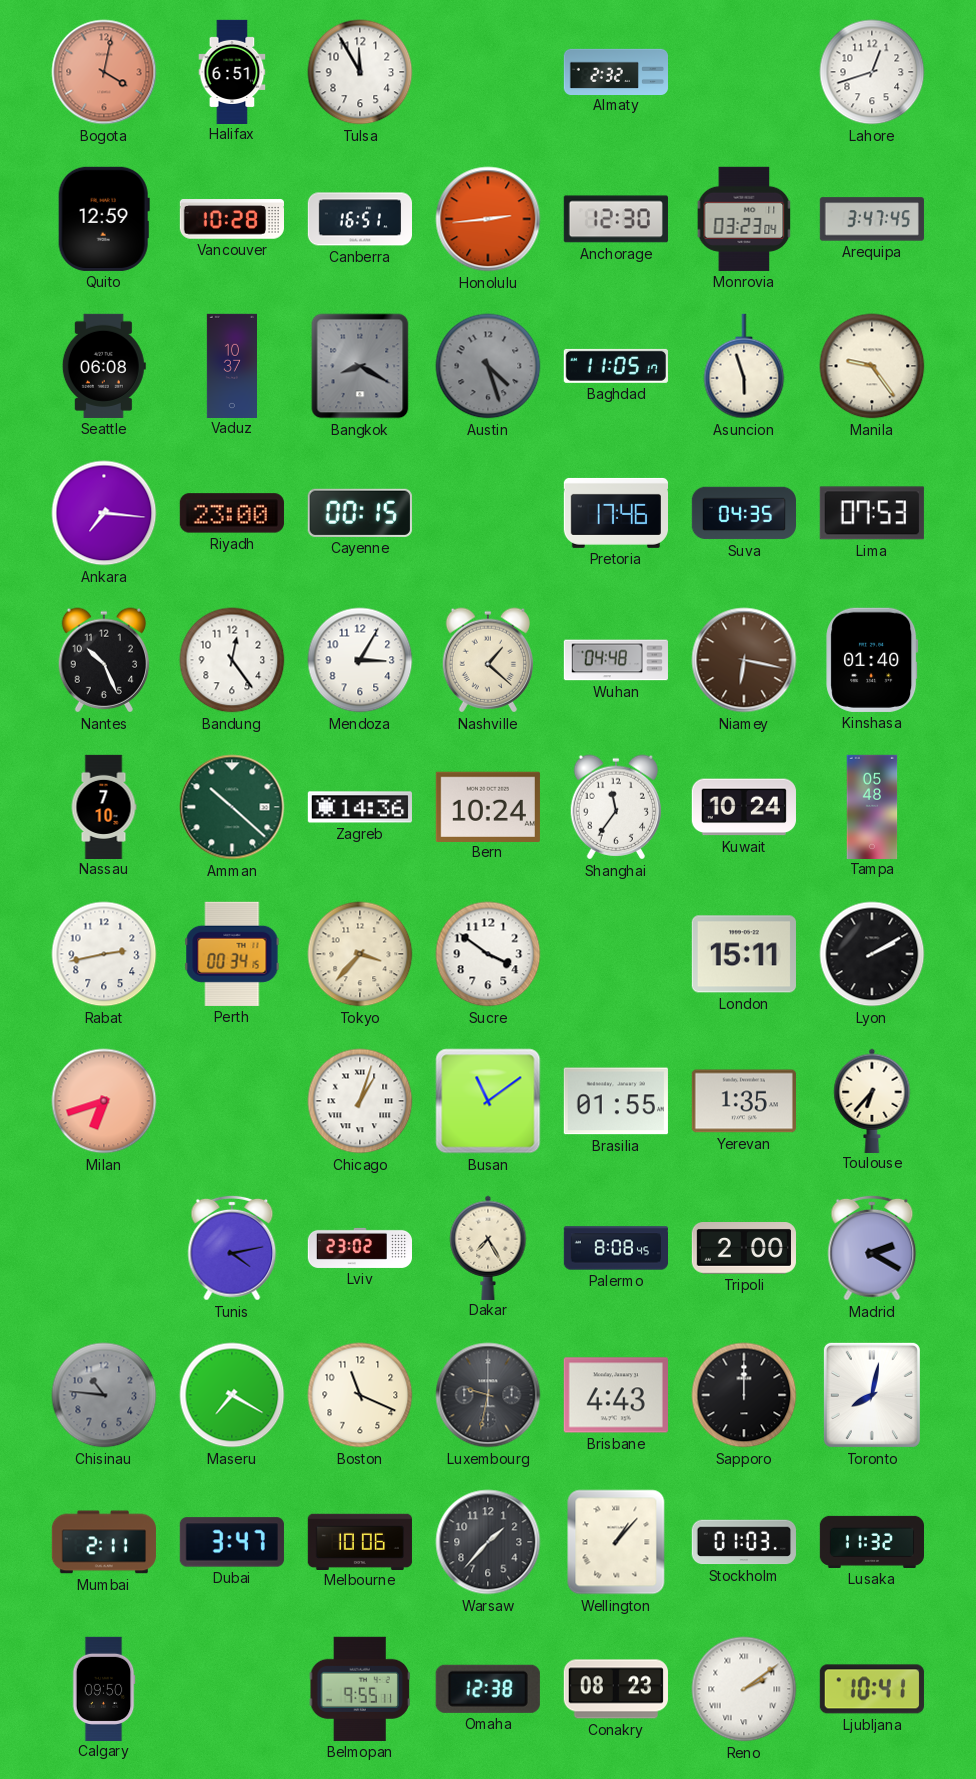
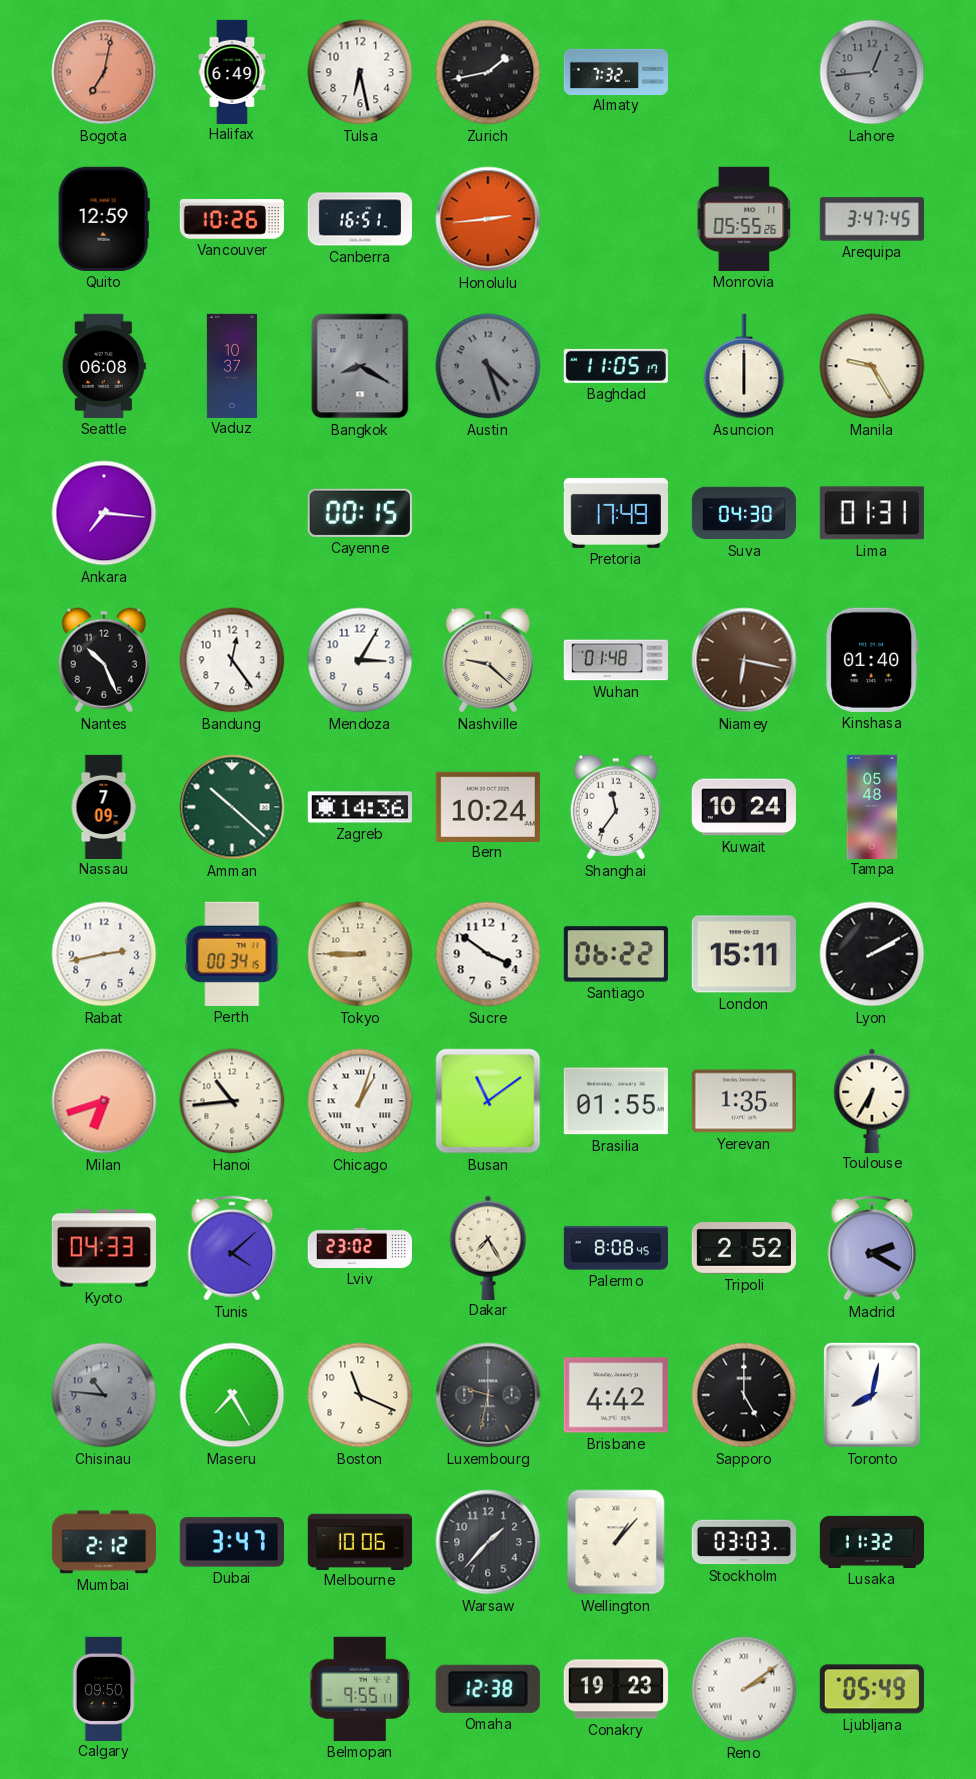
Bogota: 4:02 -> 7:02 (104, 72)
Halifax: 6:51 -> 6:49 (232, 71)
Tulsa: 11:55 -> 6:28 (360, 72)
Zurich: none -> 1:43 (488, 72)
Almaty: 2:32 -> 7:32 (615, 71)
Lahore: 12:42 -> 12:44 (872, 72)
Lahore dial: white -> grey (872, 72)
Vancouver: 10:28 -> 10:26 (231, 219)
Anchorage: 12:30 -> none (616, 219)
Monrovia: 03:23 -> 05:55 (744, 219)
Asuncion: 5:57 -> 6:00 (744, 366)
Manila: 9:24 -> 9:25 (872, 366)
Riyadh: 23:00 -> none (232, 513)
Pretoria: 17:46 -> 17:49 (615, 513)
Suva: 04:35 -> 04:30 (743, 513)
Lima: 07:53 -> 01:31 (872, 513)
Nashville: 1:22 -> 9:22 (487, 660)
Wuhan: 04:48 -> 01:48 (615, 660)
Nassau: 7:10 -> 7:09 (104, 806)
Tokyo: 3:37 -> 8:45 (360, 954)
Santiago: none -> 06:22 (616, 954)
Hanoi: none -> 10:44 (232, 1101)
Toulouse: 6:37 -> 6:35 (872, 1100)
Kyoto: none -> 04:33 (104, 1248)
Tunis: 4:13 -> 4:08 (232, 1248)
Tripoli: 2:00 -> 2:52 (744, 1249)
Maseru: 7:20 -> 7:25 (232, 1395)
Brisbane: 4:43 -> 4:42 (616, 1395)
Sapporo: 12:00 -> 5:00 (744, 1395)
Mumbai: 2:11 -> 2:12 (104, 1542)
Stockholm: 01:03 -> 03:03 (744, 1542)
Conakry: 08:23 -> 19:23 (616, 1689)
Ljubljana: 10:41 -> 05:49 (872, 1689)
